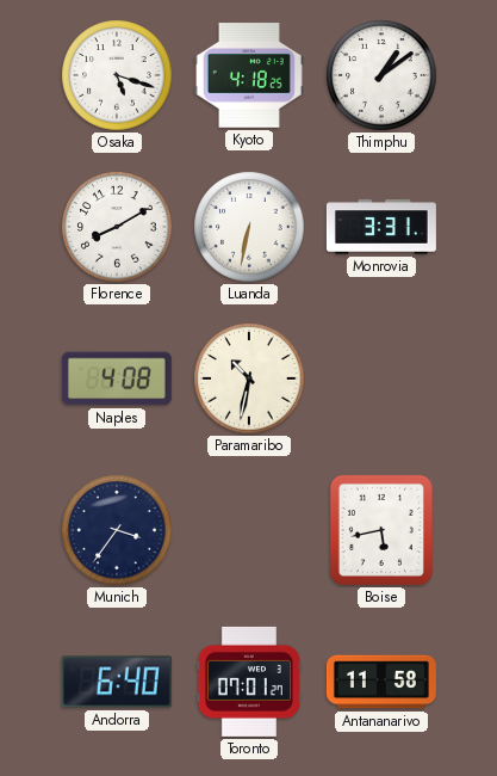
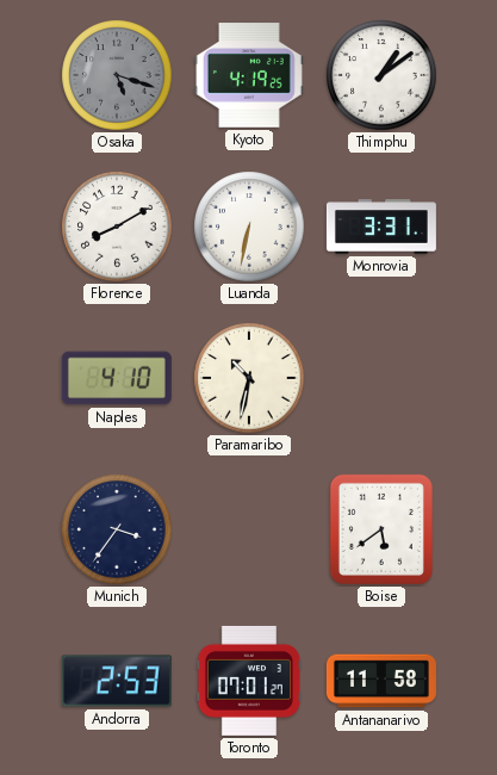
Osaka dial: white -> grey (117, 75)
Kyoto: 4:18 -> 4:19 (249, 75)
Naples: 4:08 -> 4:10 (117, 378)
Boise: 5:43 -> 5:39 (381, 529)
Andorra: 6:40 -> 2:53 (117, 681)
